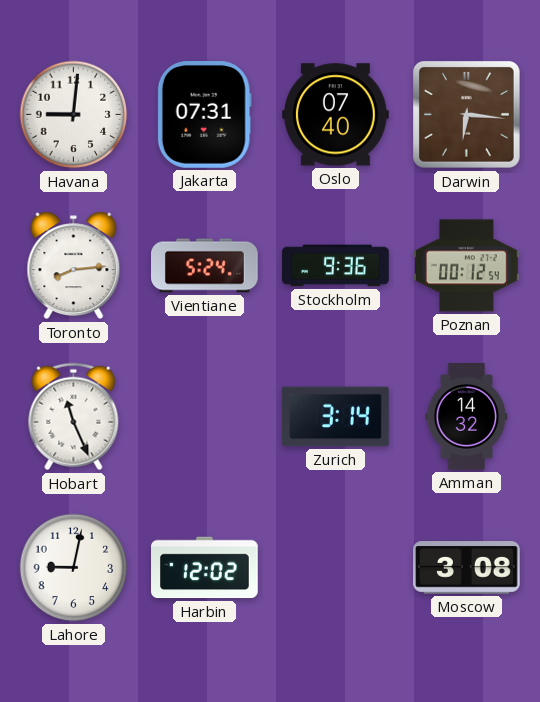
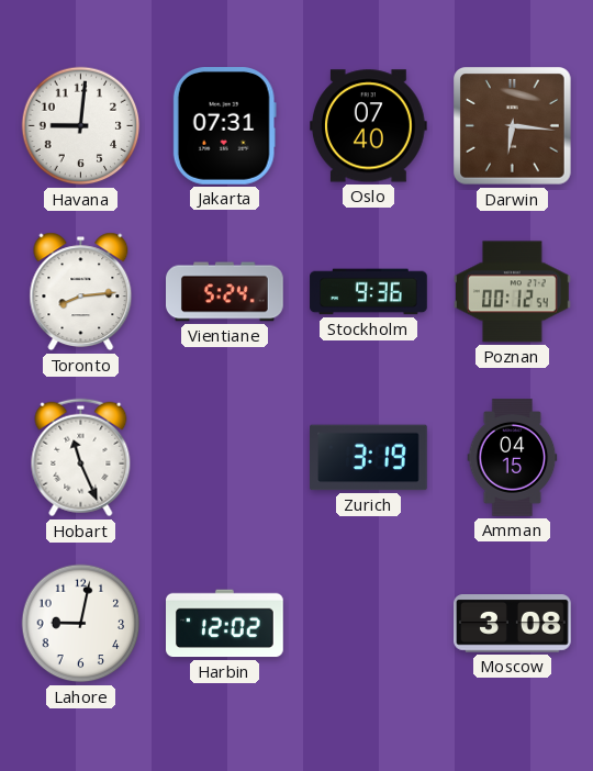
Zurich: 3:14 -> 3:19 (369, 458)
Amman: 14:32 -> 04:15 (513, 458)
